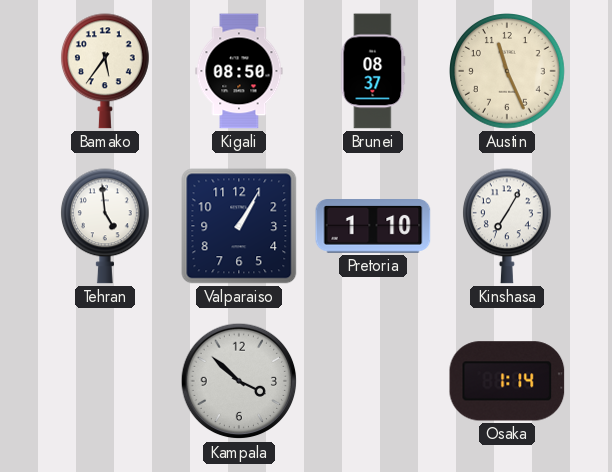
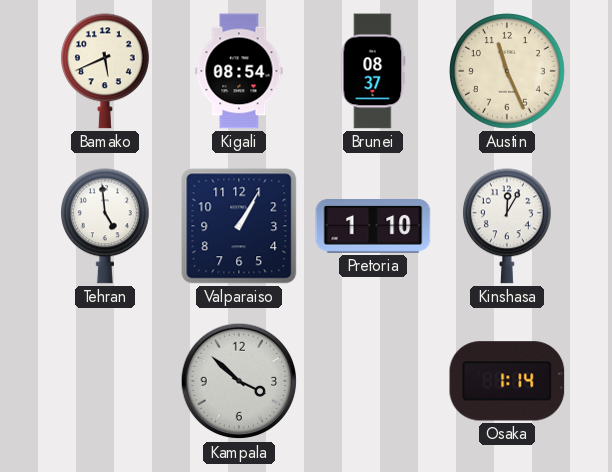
Bamako: 5:36 -> 5:41 (105, 71)
Kigali: 08:50 -> 08:54 (239, 71)
Kinshasa: 7:05 -> 12:05 (507, 226)
